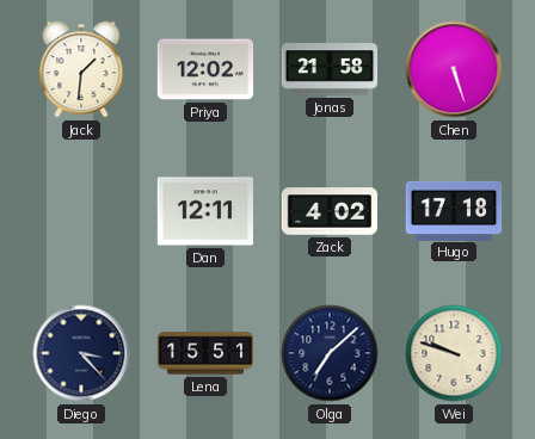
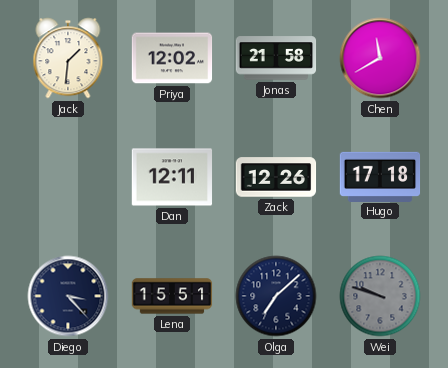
Chen: 5:27 -> 11:40 (380, 58)
Zack: 4:02 -> 12:26 (276, 177)
Wei dial: cream -> grey (380, 296)
